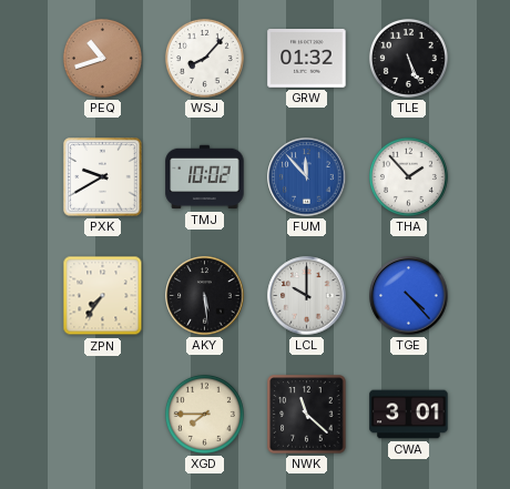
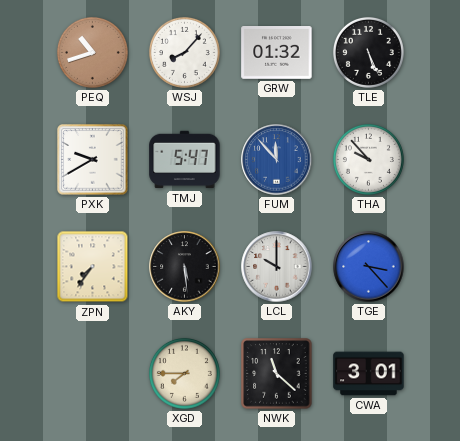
TMJ: 10:02 -> 5:47 (185, 160)
THA: 1:53 -> 9:53 (368, 159)
TGE: 4:23 -> 3:23 (369, 267)
